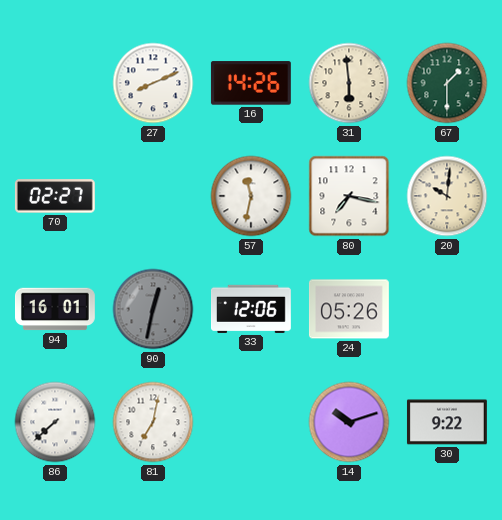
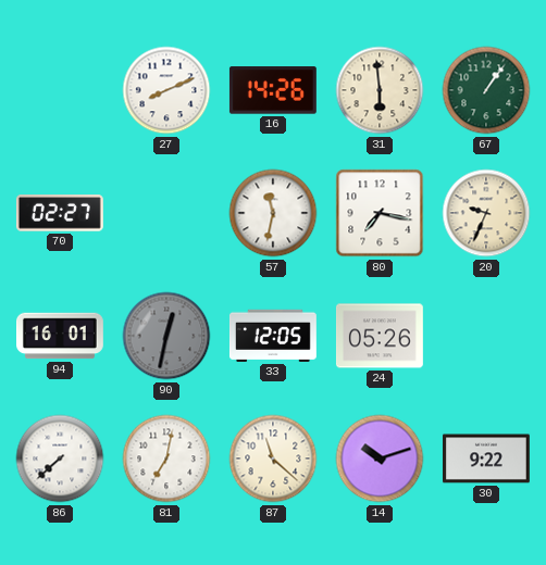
67: 1:30 -> 1:06 (486, 90)
20: 10:01 -> 9:34 (486, 213)
33: 12:06 -> 12:05 (273, 336)
87: none -> 11:22 (273, 459)
